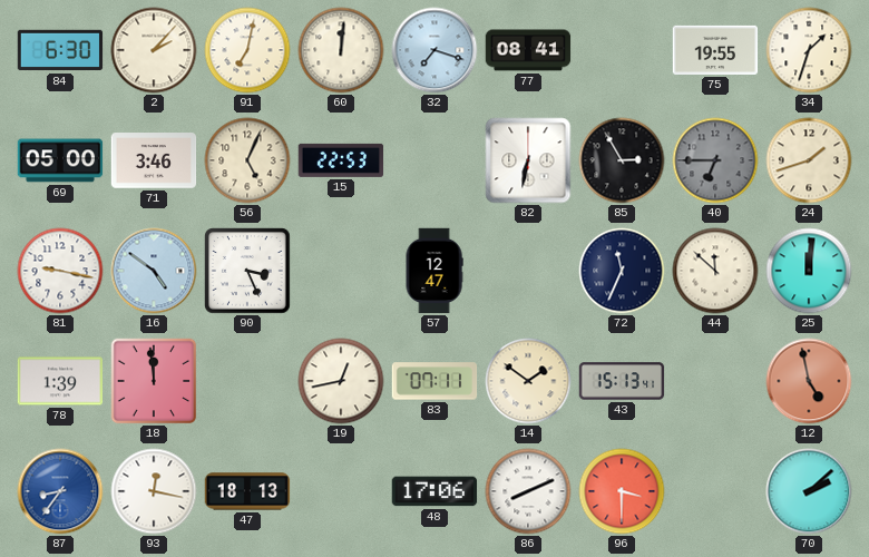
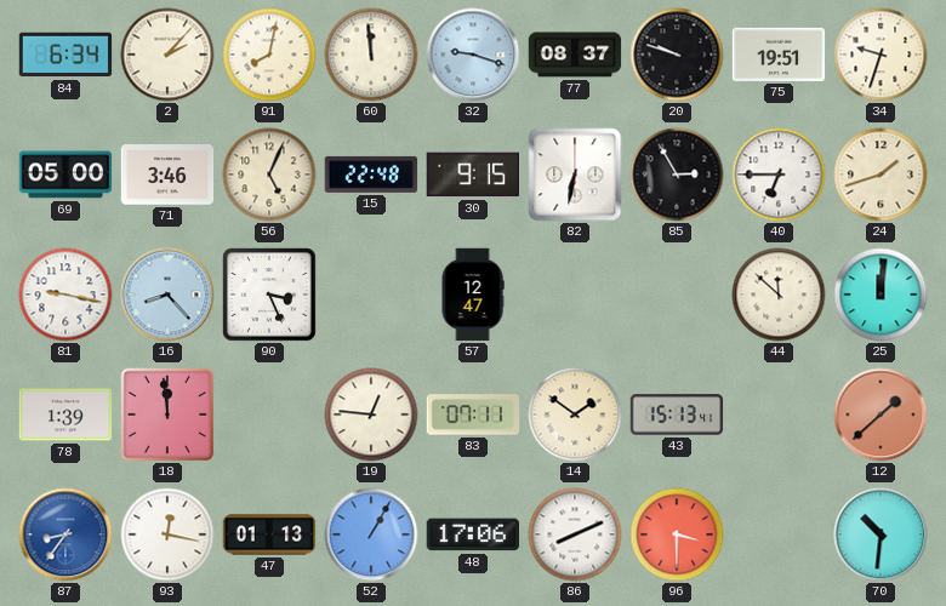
84: 6:30 -> 6:34 (65, 55)
91: 7:02 -> 8:02 (269, 55)
60: 12:01 -> 11:59 (371, 55)
32: 7:18 -> 9:18 (473, 55)
77: 08:41 -> 08:37 (575, 55)
20: none -> 9:48 (677, 55)
75: 19:55 -> 19:51 (779, 55)
34: 1:33 -> 9:33 (881, 55)
15: 22:53 -> 22:48 (371, 175)
30: none -> 9:15 (472, 175)
40 dial: grey -> white (779, 175)
16: 4:51 -> 8:23 (167, 295)
72: 11:34 -> none (622, 271)
19: 12:43 -> 12:46 (371, 415)
12: 4:58 -> 1:38 (881, 415)
47: 18:13 -> 01:13 (269, 534)
52: none -> 1:05 (371, 534)
70: 2:08 -> 10:31 (881, 534)
